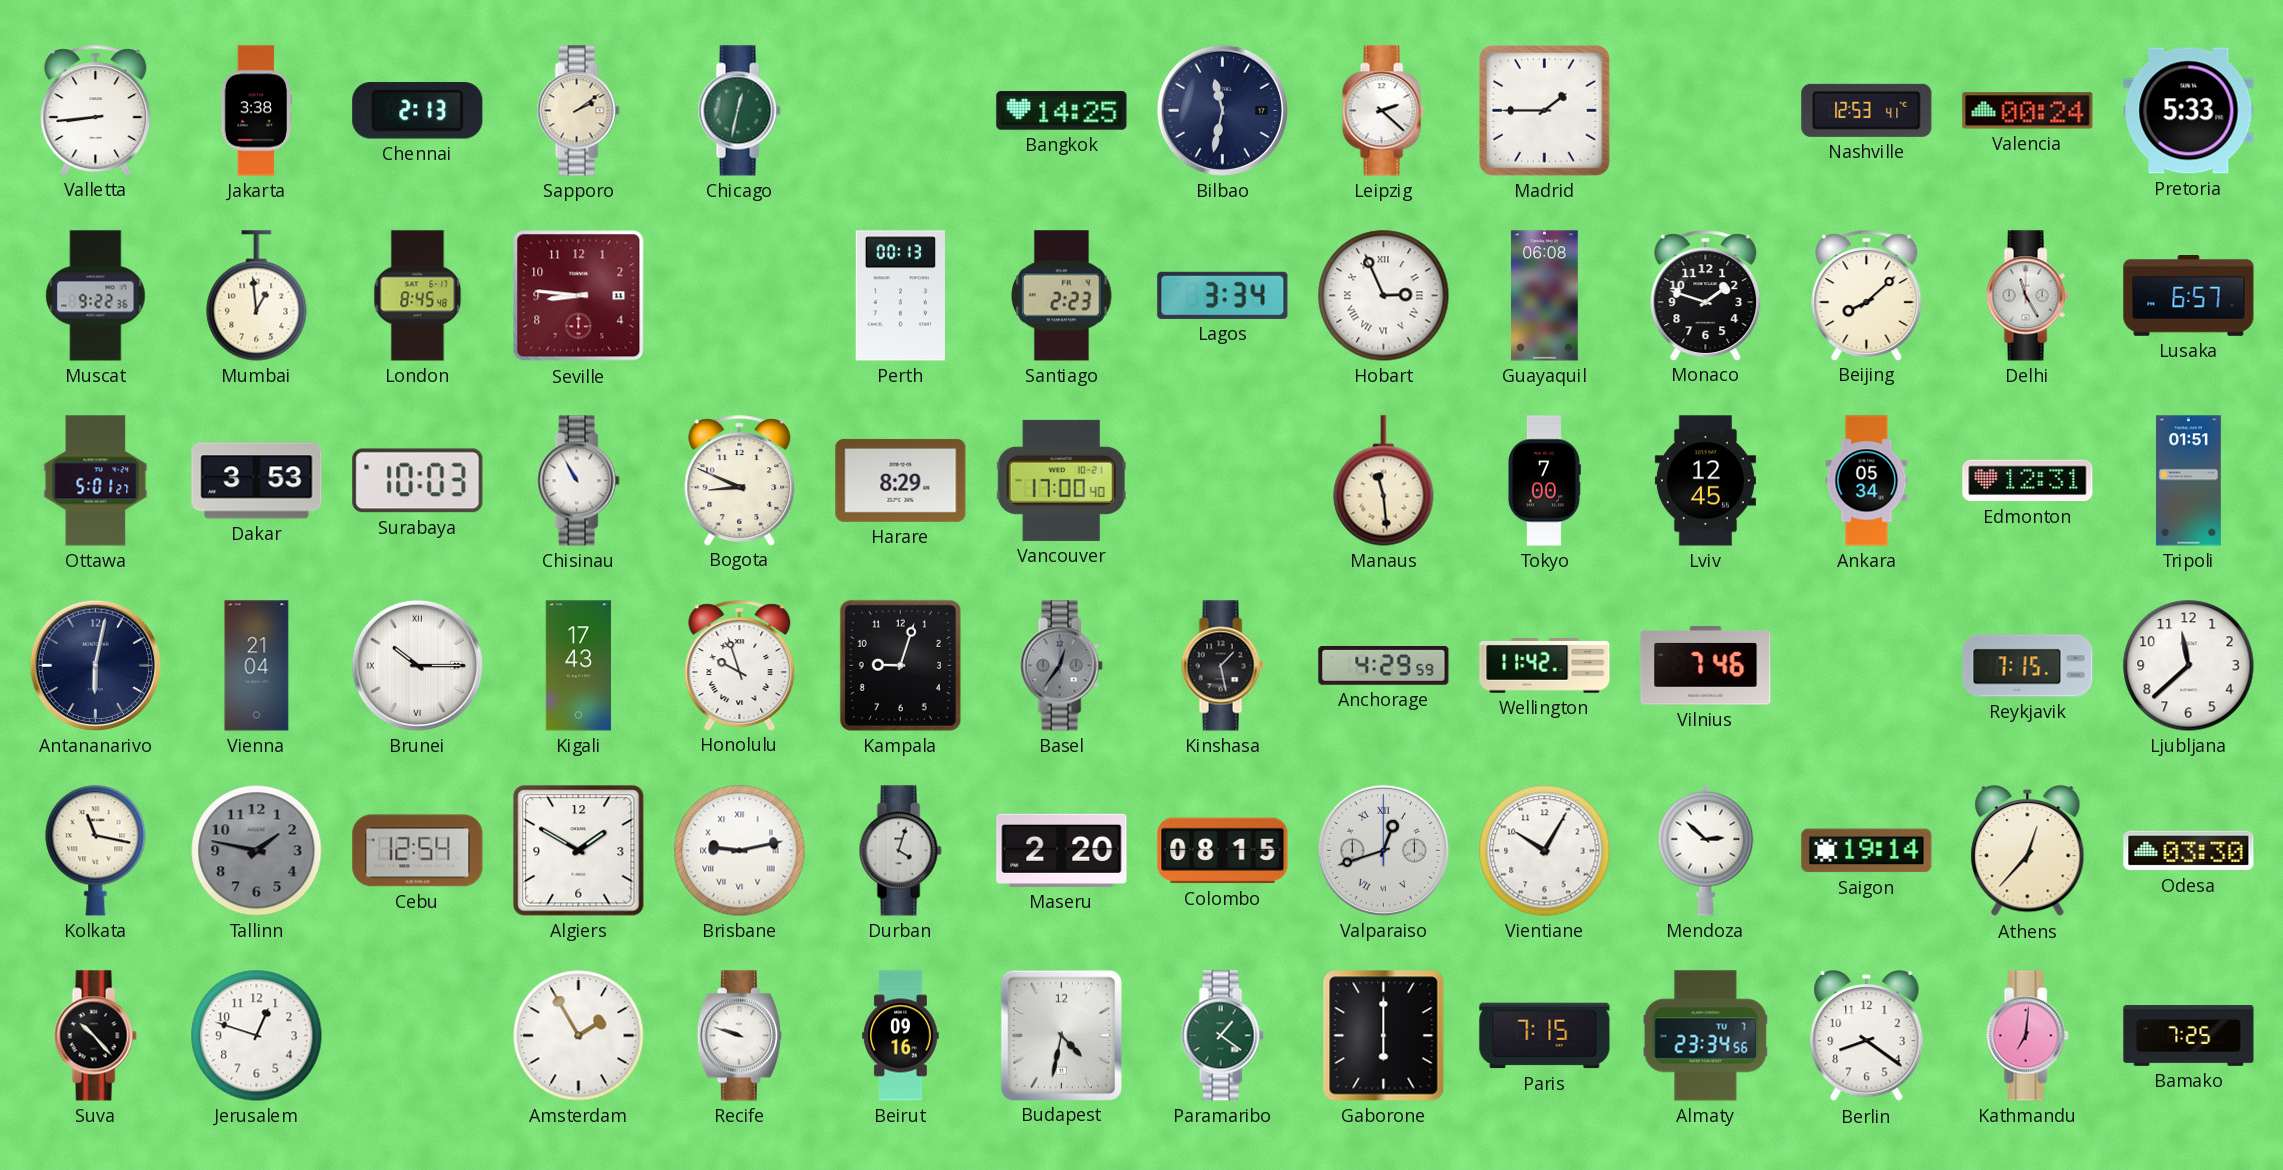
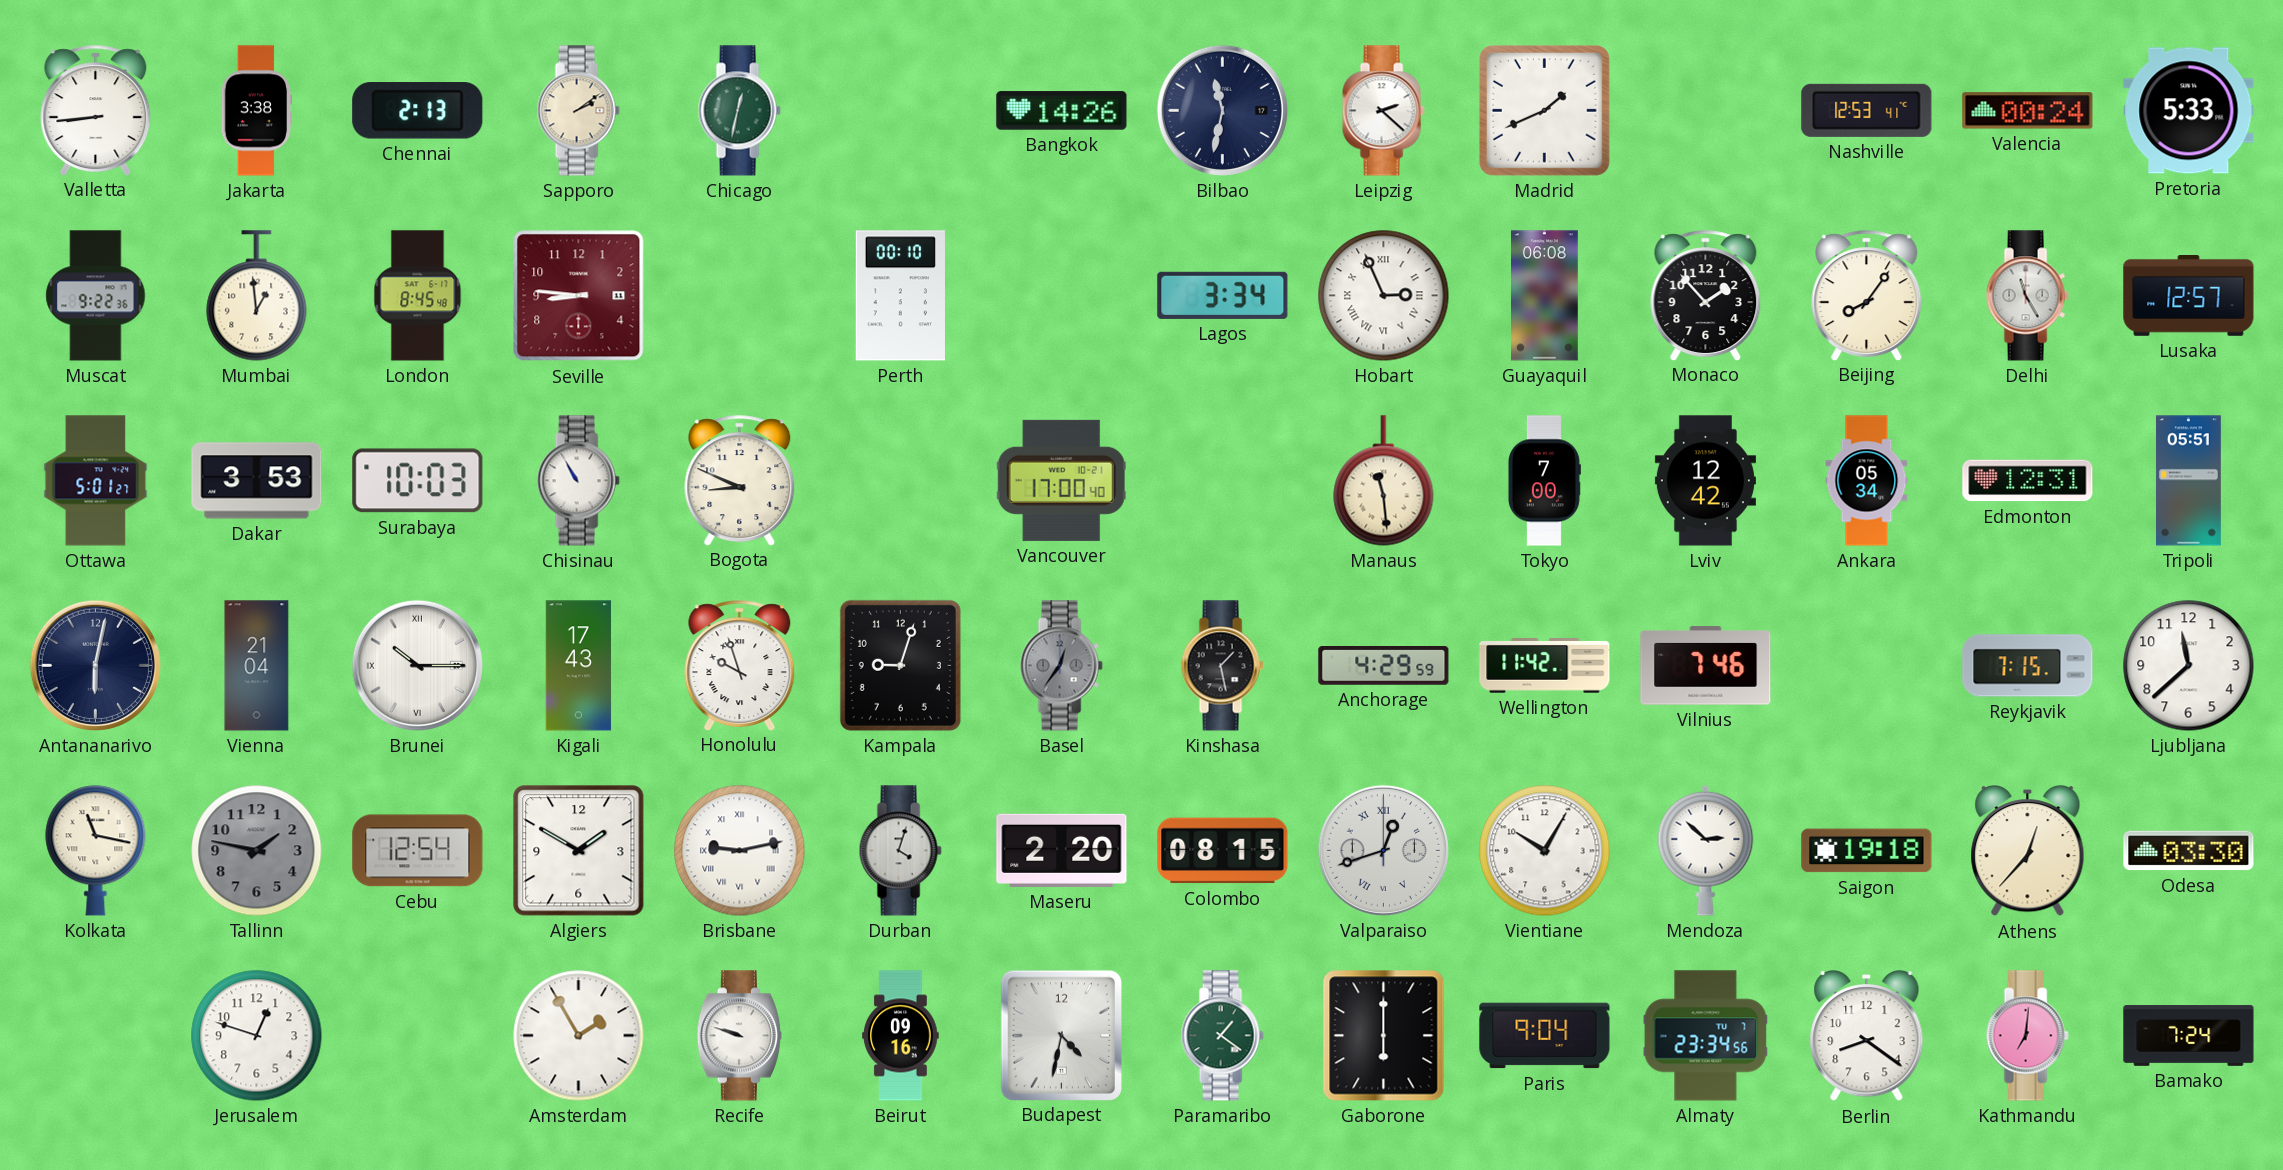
Bangkok: 14:25 -> 14:26 (1062, 111)
Madrid: 1:45 -> 1:41 (1544, 110)
Perth: 00:13 -> 00:10 (900, 296)
Santiago: 2:23 -> none (1062, 296)
Monaco: 1:48 -> 1:53 (1706, 295)
Beijing: 8:08 -> 8:06 (1867, 295)
Lusaka: 6:57 -> 12:57 (2189, 296)
Harare: 8:29 -> none (901, 480)
Lviv: 12:45 -> 12:42 (1705, 481)
Tripoli: 01:51 -> 05:51 (2188, 481)
Saigon: 19:14 -> 19:18 (1867, 851)
Suva: 10:23 -> none (95, 1036)
Paris: 7:15 -> 9:04 (1545, 1036)
Bamako: 7:25 -> 7:24 (2189, 1036)
